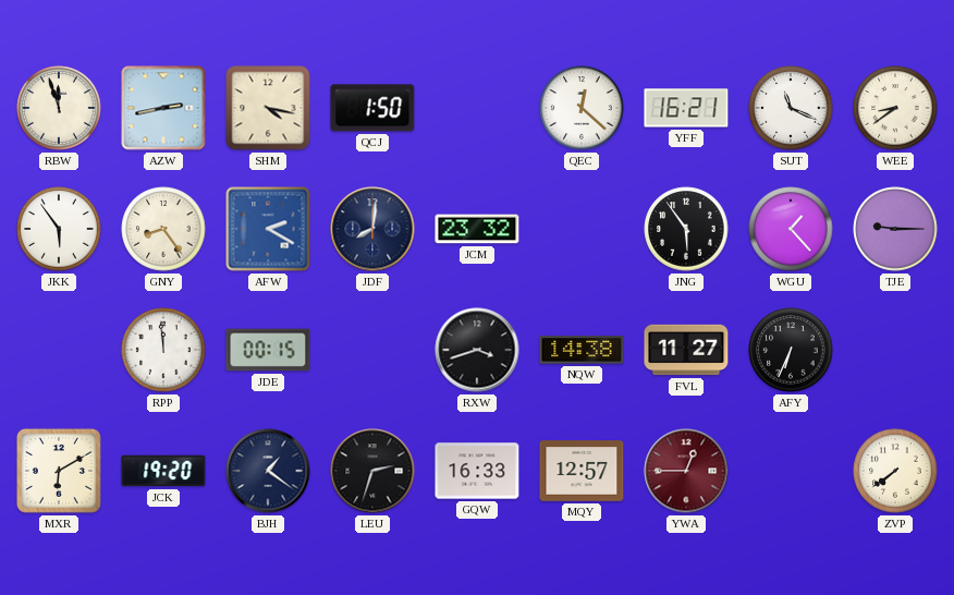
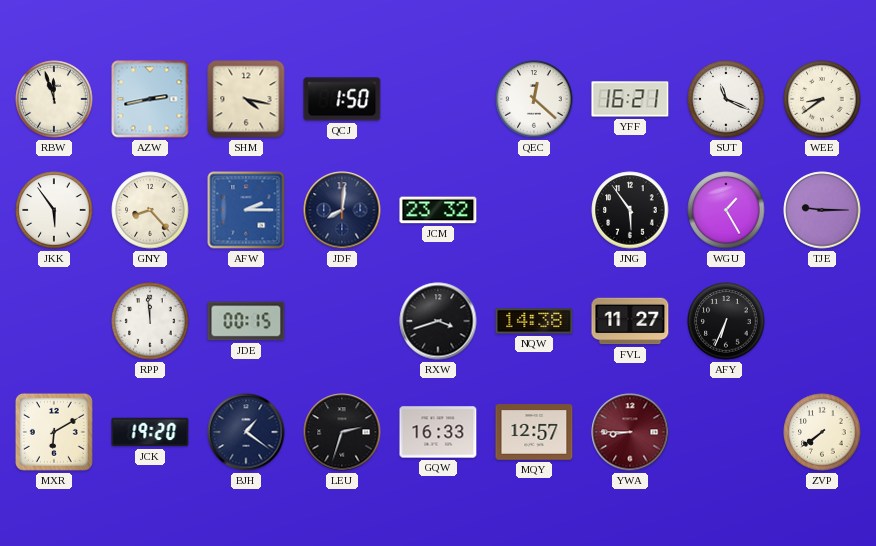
GNY: 8:24 -> 8:23 (150, 210)
AFW: 2:20 -> 2:15 (246, 210)
WGU: 1:23 -> 1:25 (726, 210)
YWA: 12:45 -> 8:45 (630, 432)
